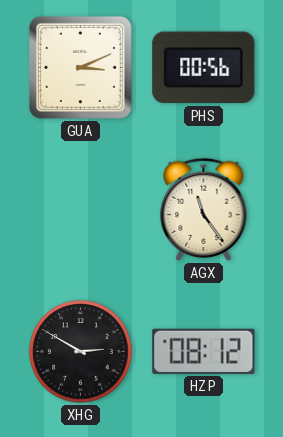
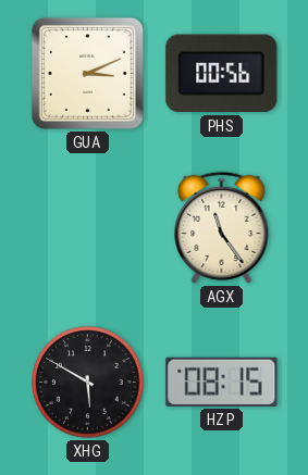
XHG: 2:50 -> 5:50 (88, 383)
HZP: 08:12 -> 08:15 (222, 382)
